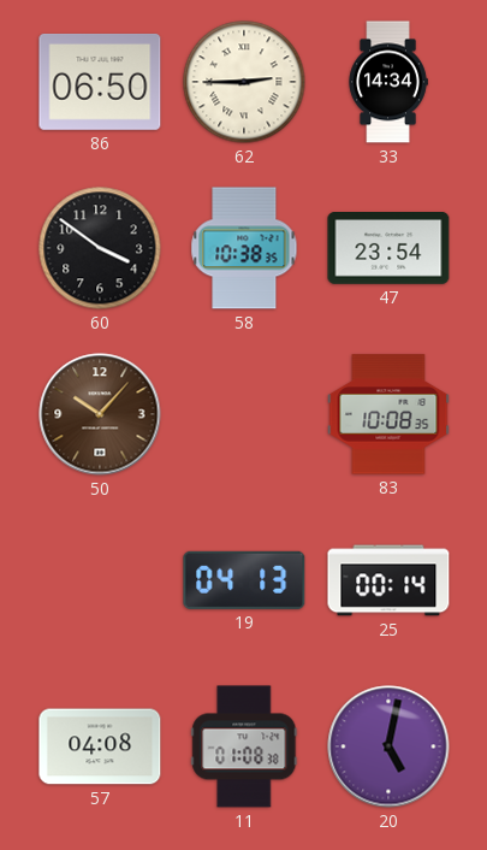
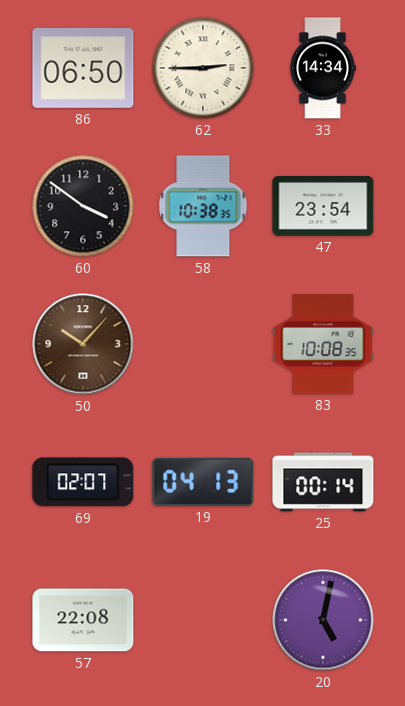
69: none -> 02:07 (83, 482)
57: 04:08 -> 22:08 (83, 620)
11: 01:08 -> none (244, 746)
